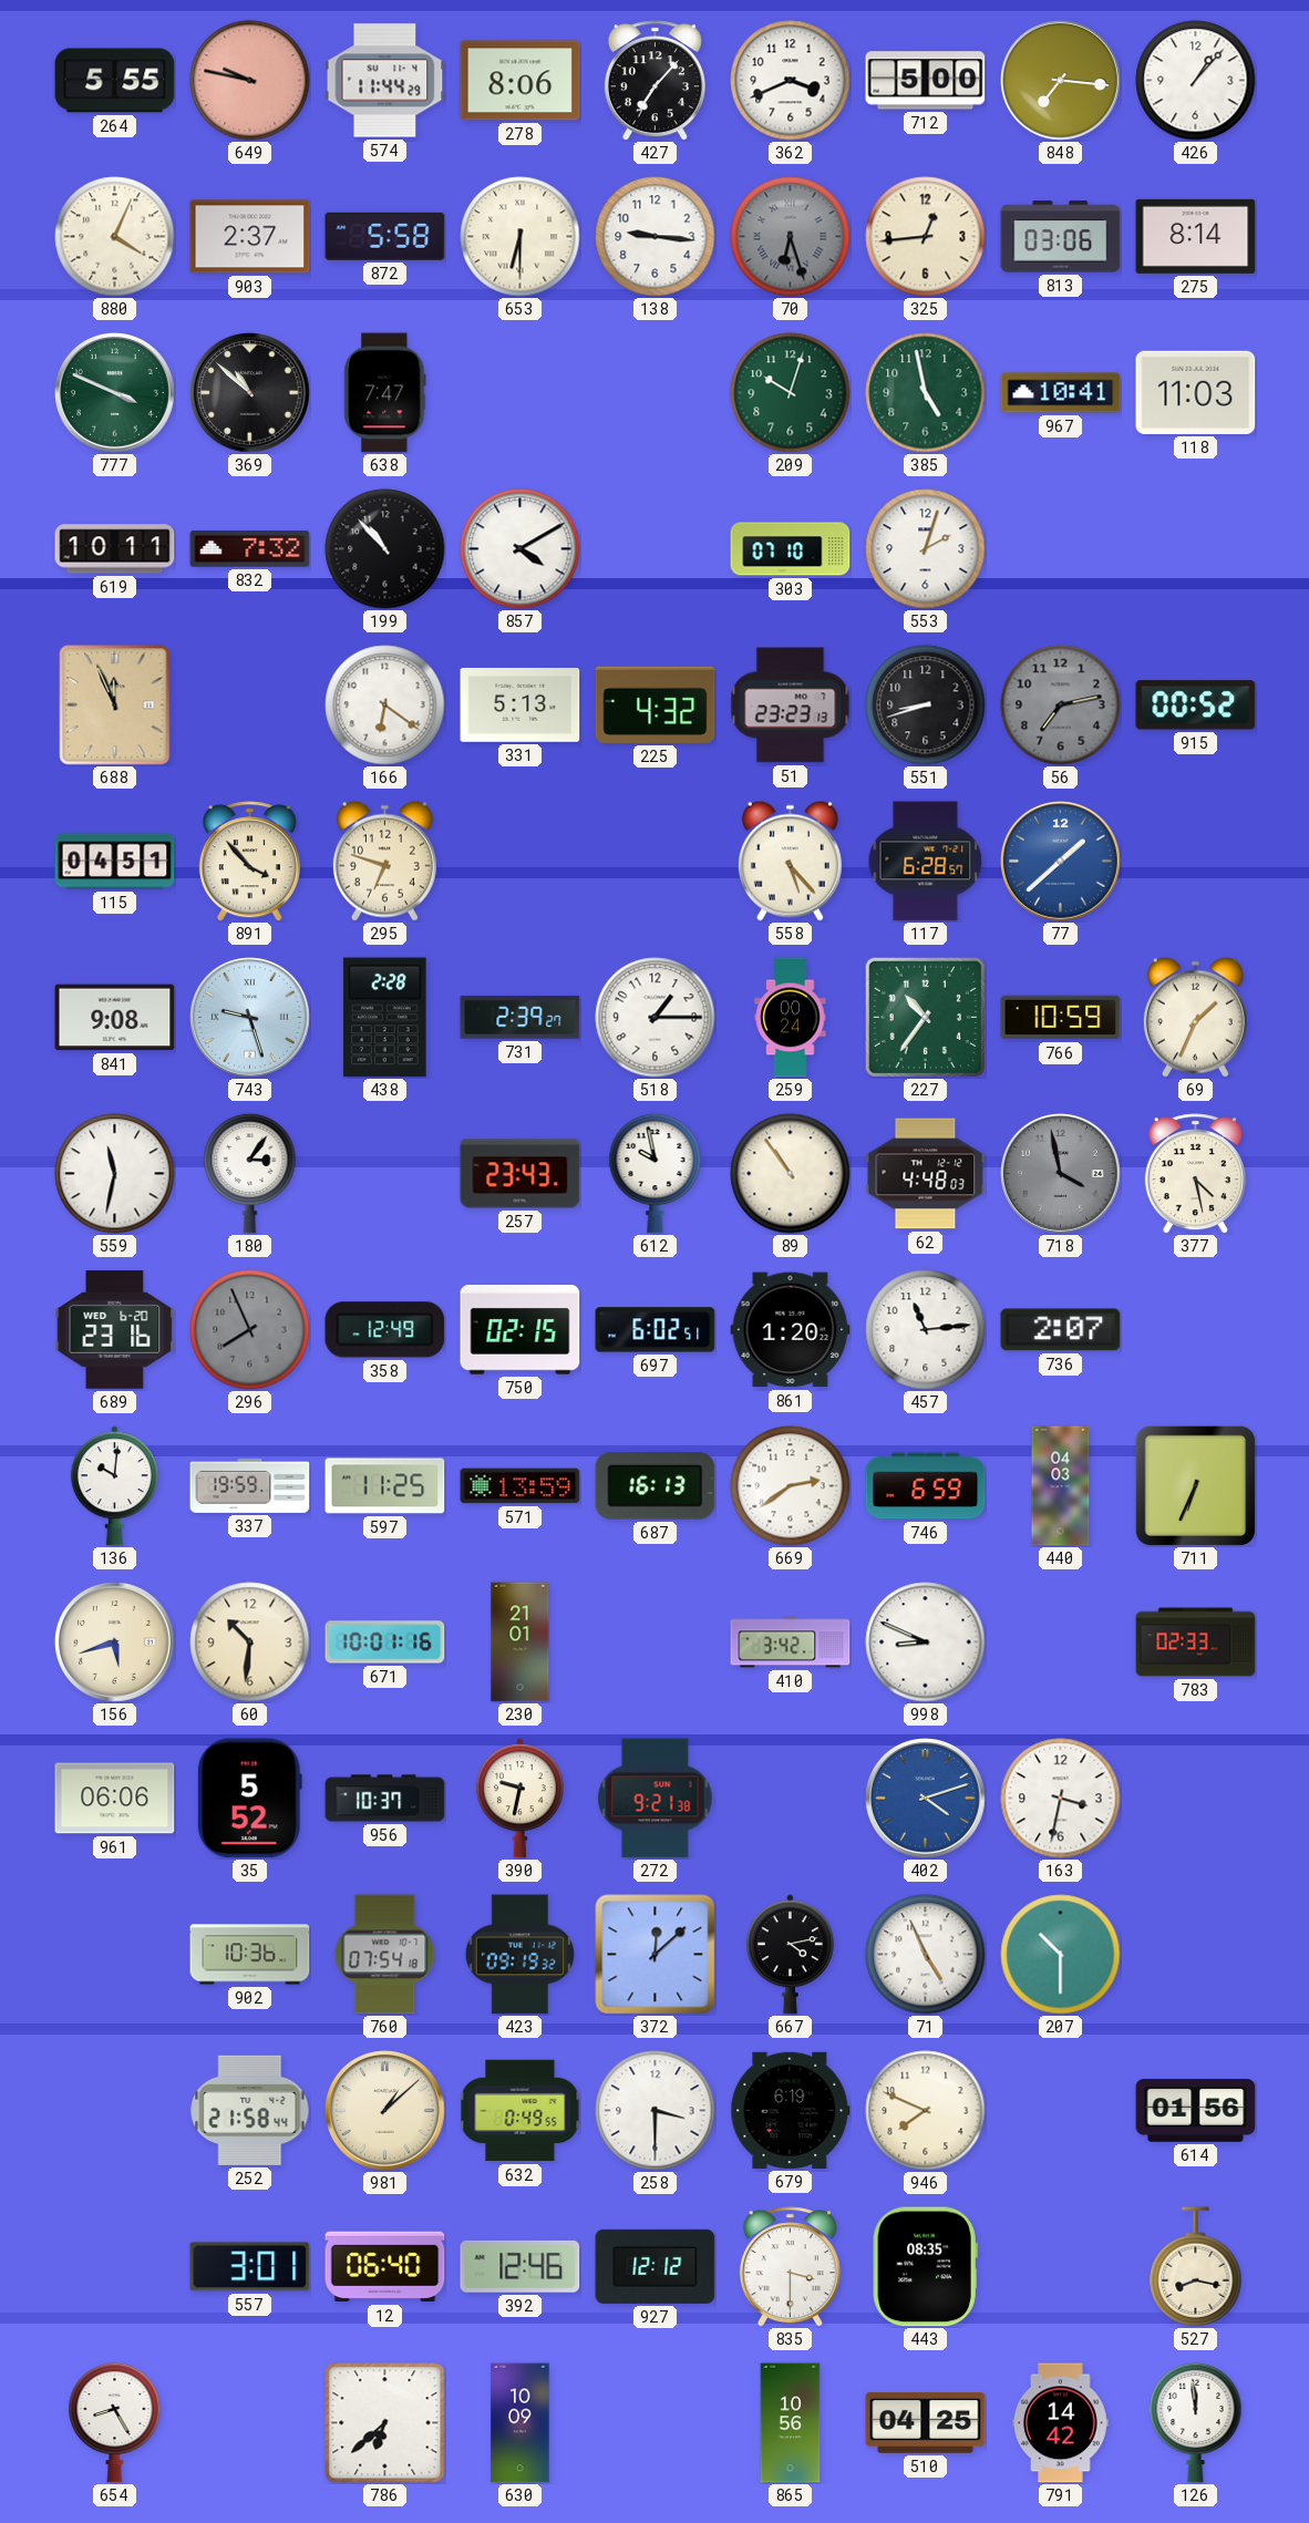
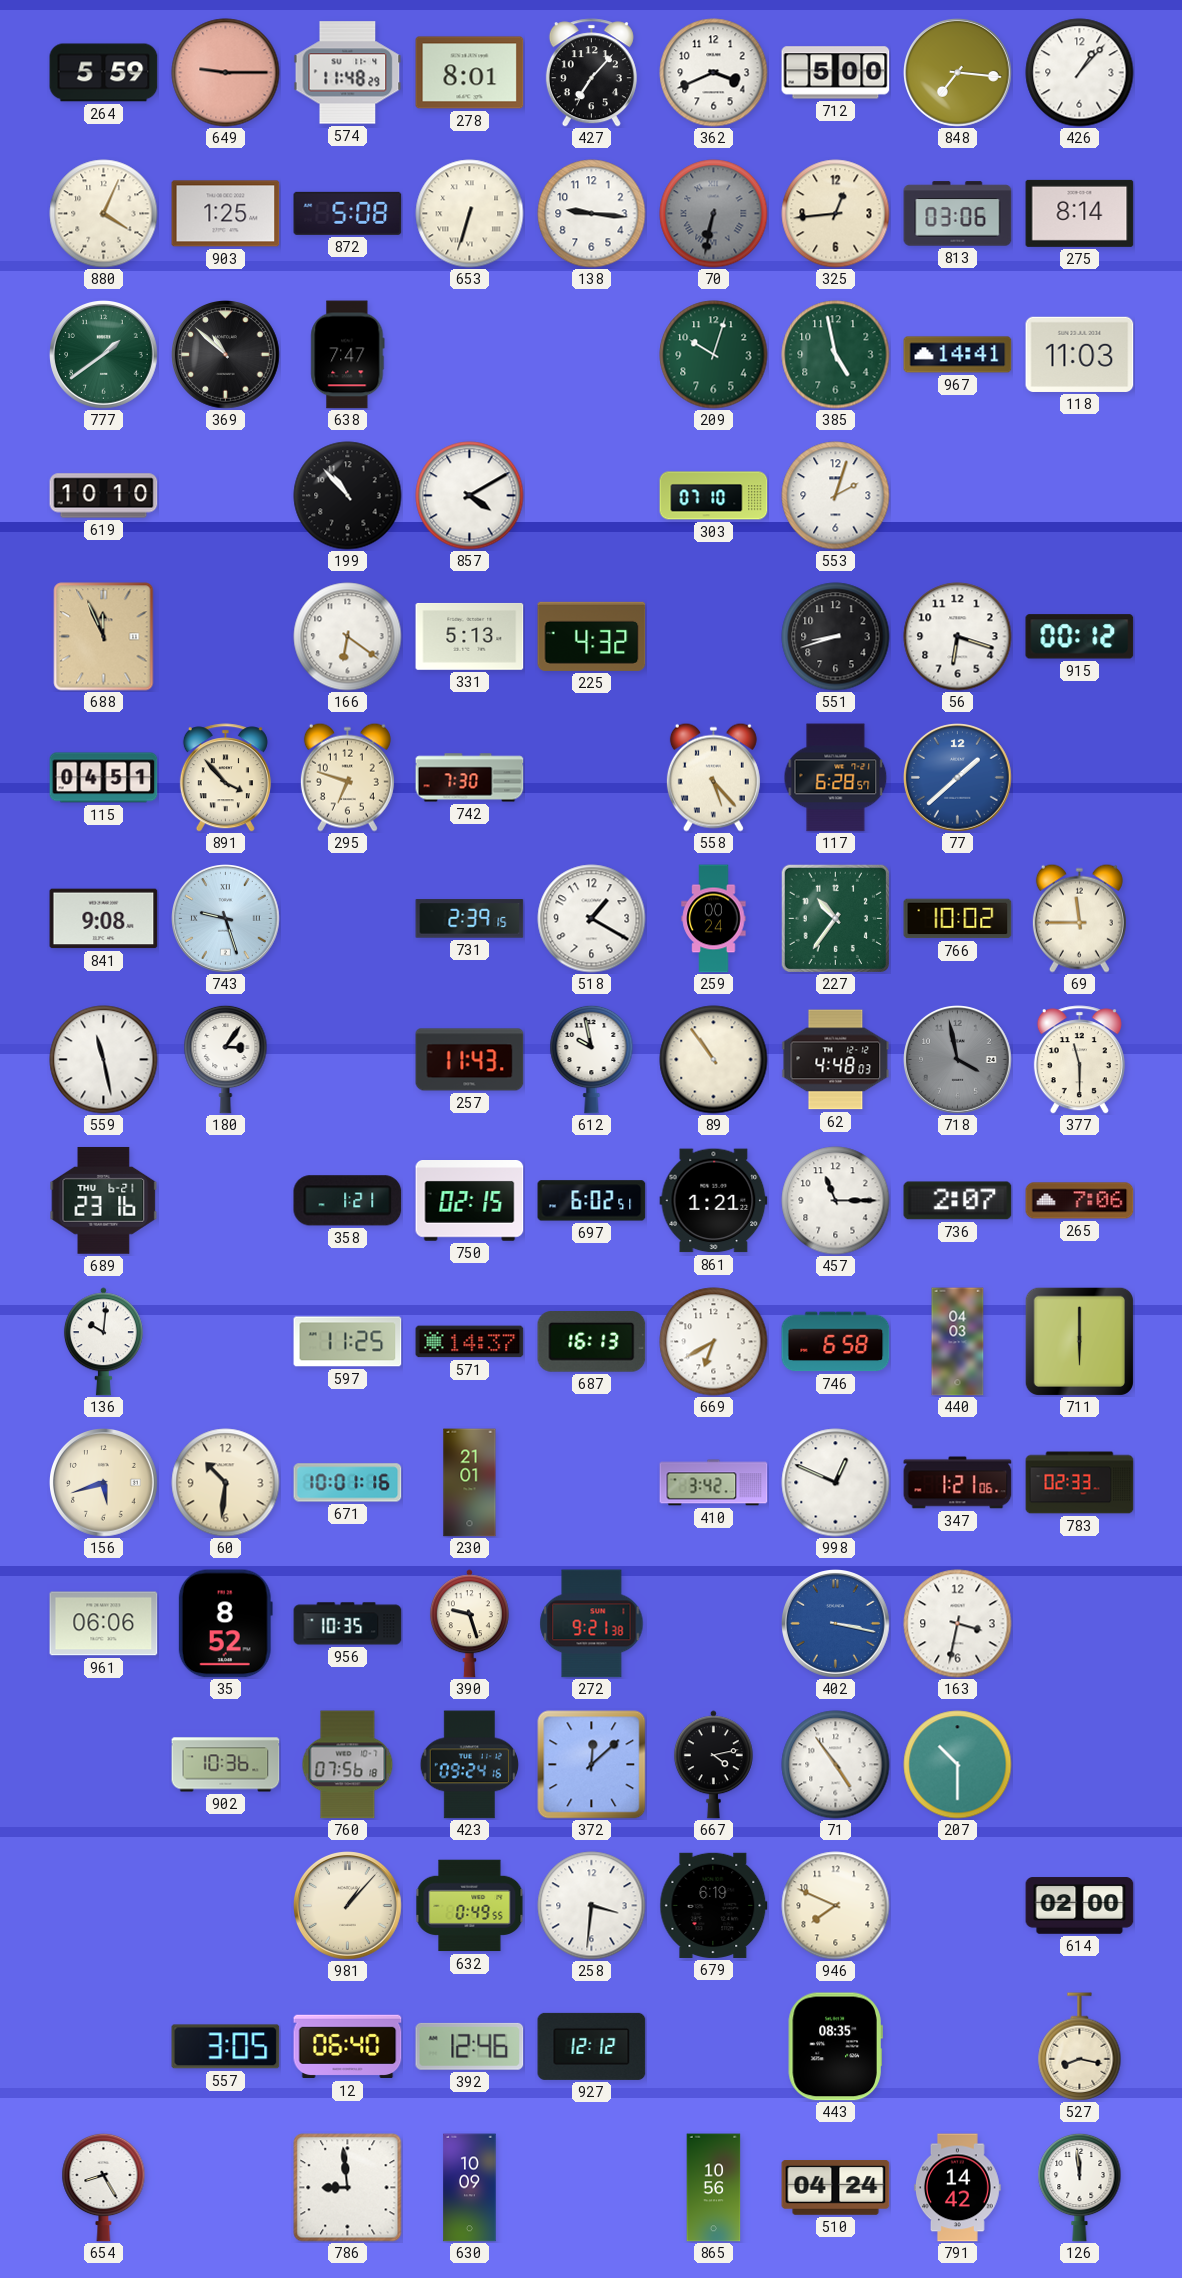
264: 5:55 -> 5:59 (104, 73)
649: 9:47 -> 9:15 (226, 73)
574: 11:44 -> 11:48 (348, 73)
278: 8:06 -> 8:01 (470, 73)
903: 2:37 -> 1:25 (226, 214)
872: 5:58 -> 5:08 (348, 213)
653: 6:30 -> 6:33 (470, 214)
70: 6:27 -> 6:32 (714, 214)
777: 3:49 -> 1:39 (104, 355)
967: 10:41 -> 14:41 (958, 355)
619: 10:11 -> 10:10 (104, 496)
832: 7:32 -> none (250, 549)
51: 23:23 -> none (791, 706)
56: 7:13 -> 6:18 (958, 637)
56 dial: grey -> white (958, 637)
915: 00:52 -> 00:12 (1080, 637)
742: none -> 7:30 (470, 778)
438: 2:28 -> none (385, 1018)
731: 2:39:27 -> 2:39:15 (470, 919)
518: 1:15 -> 1:20 (592, 919)
766: 10:59 -> 10:02 (958, 919)
69: 1:34 -> 11:45 (1079, 918)
559: 11:32 -> 11:28 (104, 1060)
257: 23:43 -> 11:43 (470, 1060)
377: 4:28 -> 11:30 (1079, 1060)
689 date: WED 6-20 -> THU 6-21 (104, 1200)
296: 7:56 -> none (250, 1330)
358: 12:49 -> 1:21 (348, 1201)
861: 1:20 -> 1:21 (714, 1201)
457: 11:14 -> 11:15 (836, 1201)
265: none -> 7:06 (1080, 1201)
337: 19:59 -> none (250, 1485)
571: 13:59 -> 14:37 (470, 1342)
669: 2:39 -> 6:40 (714, 1342)
746: 6:59 -> 6:58 (836, 1342)
711: 6:34 -> 6:00 (1079, 1341)
998: 8:49 -> 12:49 (836, 1483)
347: none -> 1:21 (958, 1483)
35: 5:52 -> 8:52 (225, 1624)
956: 10:37 -> 10:35 (348, 1624)
390: 9:32 -> 9:27 (469, 1624)
402: 4:12 -> 3:17 (836, 1624)
760: 07:54 -> 07:56 (348, 1765)
423: 09:19 -> 09:24 (470, 1765)
71: 4:56 -> 4:54 (836, 1765)
252: 21:58 -> none (250, 2110)
981: 1:08 -> 1:07 (348, 1906)
258: 3:30 -> 3:31 (592, 1906)
614: 01:56 -> 02:00 (1080, 1906)
557: 3:01 -> 3:05 (226, 2047)
835: 3:30 -> none (790, 2267)
786: 6:38 -> 8:59 (348, 2188)
510: 04:25 -> 04:24 (836, 2188)
